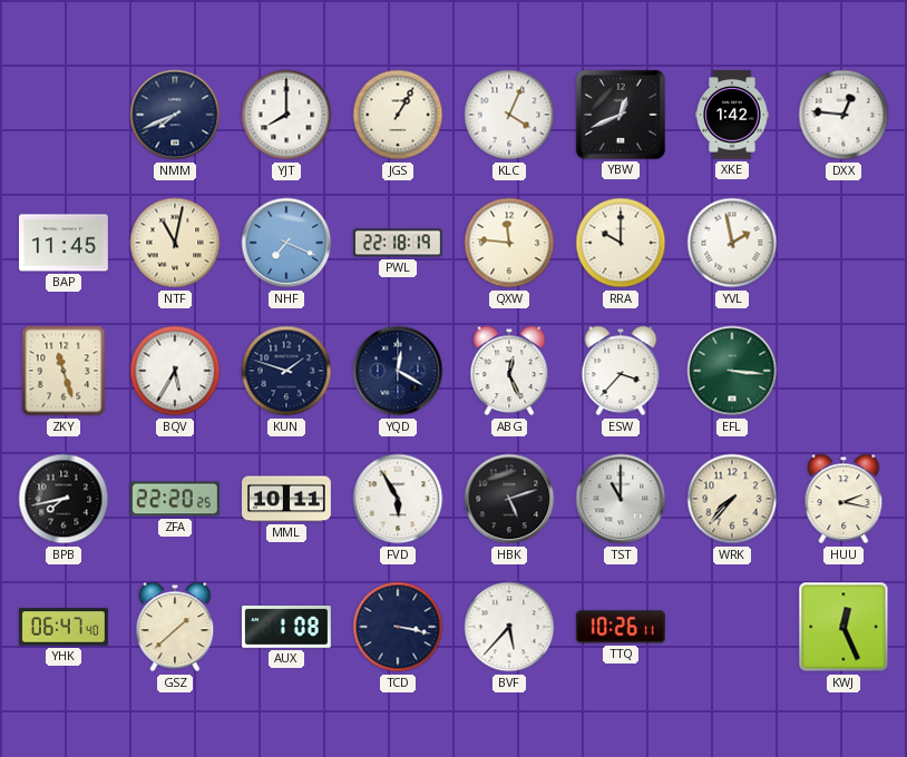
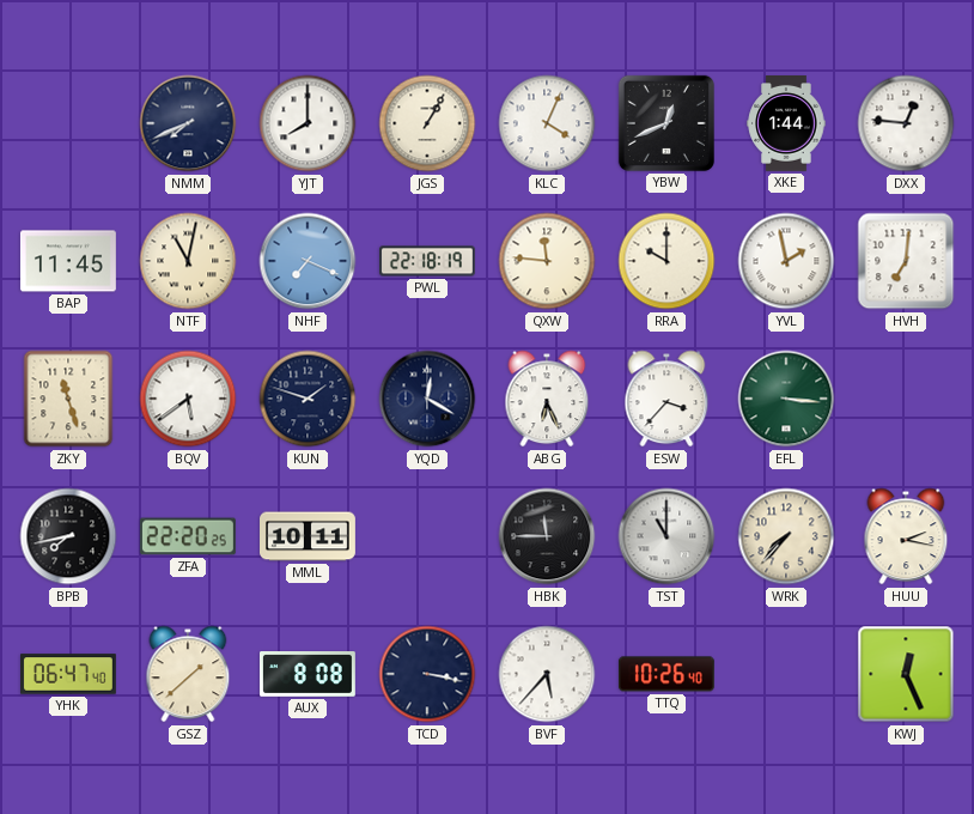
XKE: 1:42 -> 1:44 (786, 124)
HVH: none -> 7:01 (906, 261)
BQV: 5:35 -> 5:39 (188, 399)
ABG: 12:26 -> 6:26 (547, 399)
FVD: 5:55 -> none (398, 499)
HBK: 5:12 -> 11:45 (547, 536)
AUX: 1:08 -> 8:08 (309, 675)
TTQ: 10:26:11 -> 10:26:40 (666, 674)
